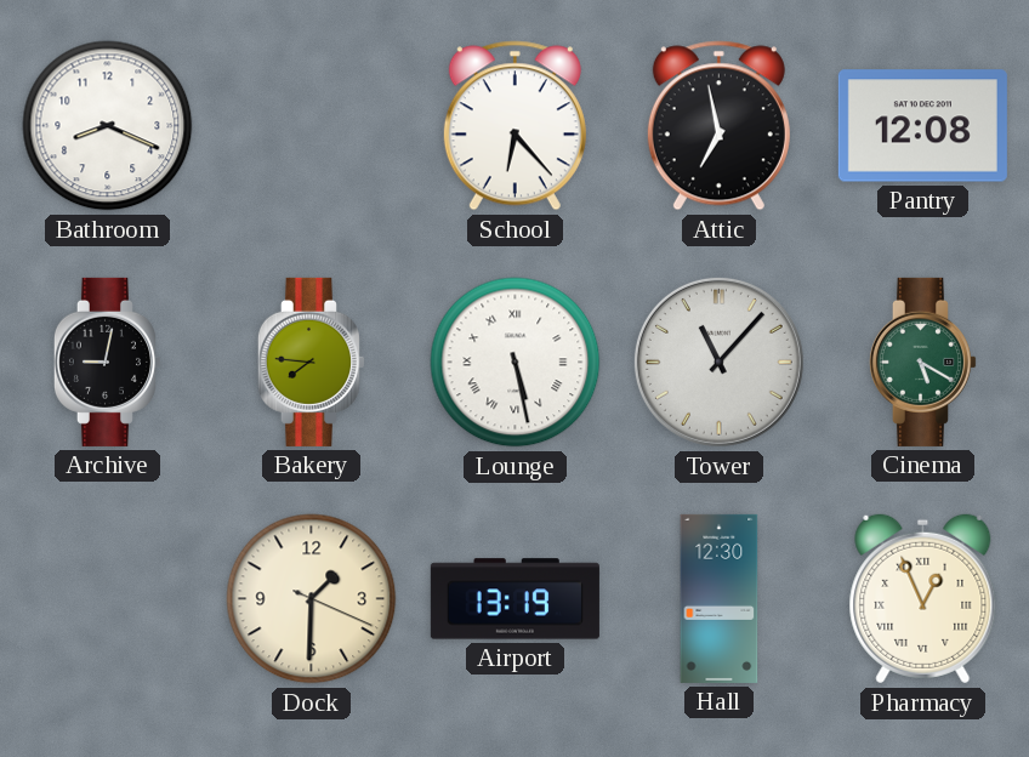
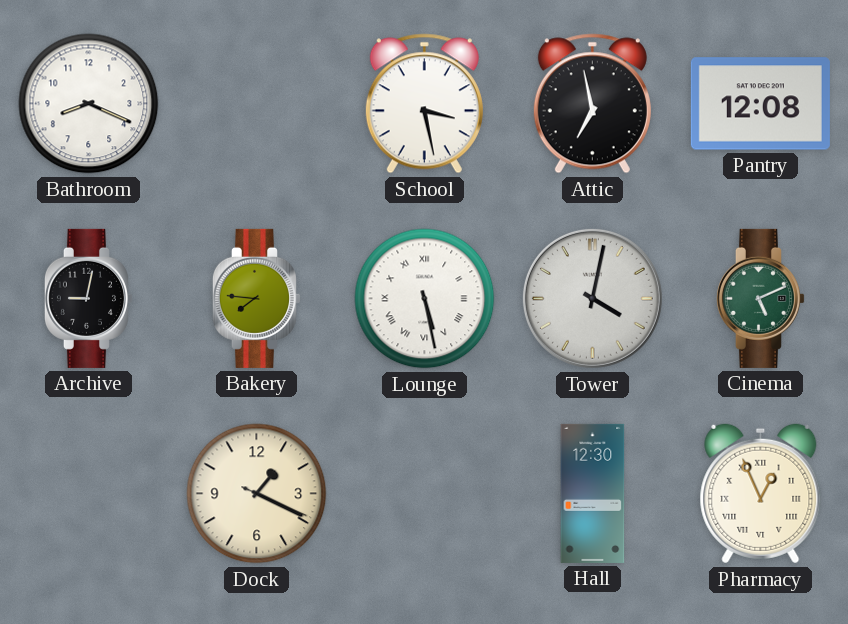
School: 6:23 -> 3:28 (424, 104)
Tower: 11:07 -> 4:02 (592, 298)
Cinema: 5:20 -> 5:11 (760, 298)
Dock: 1:30 -> 1:19 (257, 494)
Airport: 13:19 -> none (514, 599)
